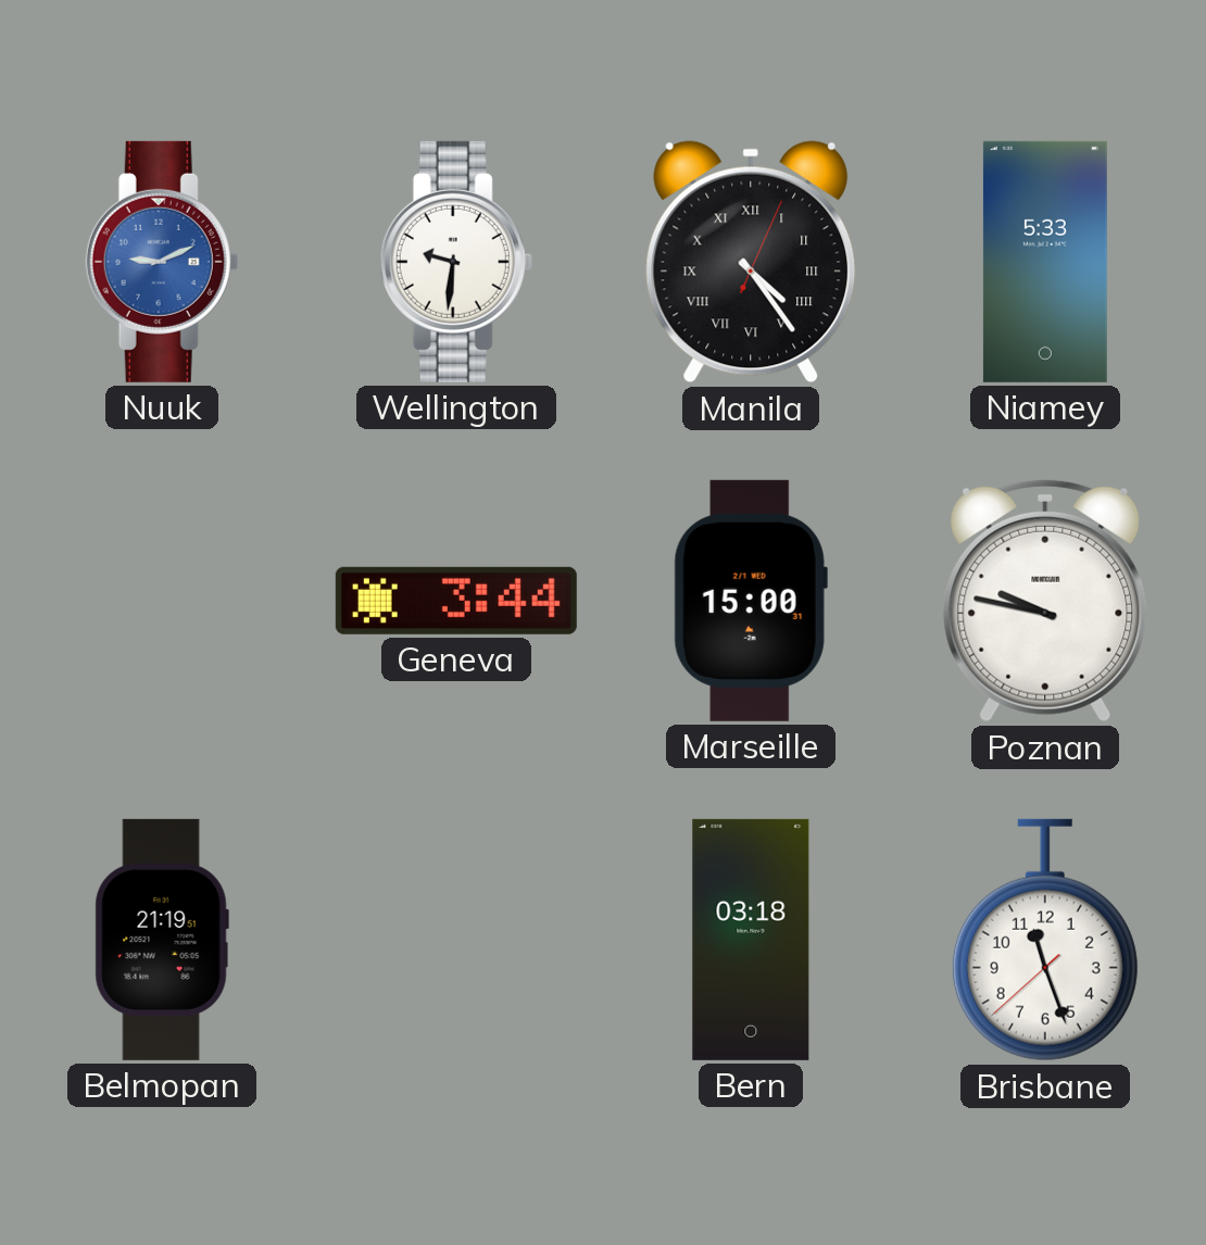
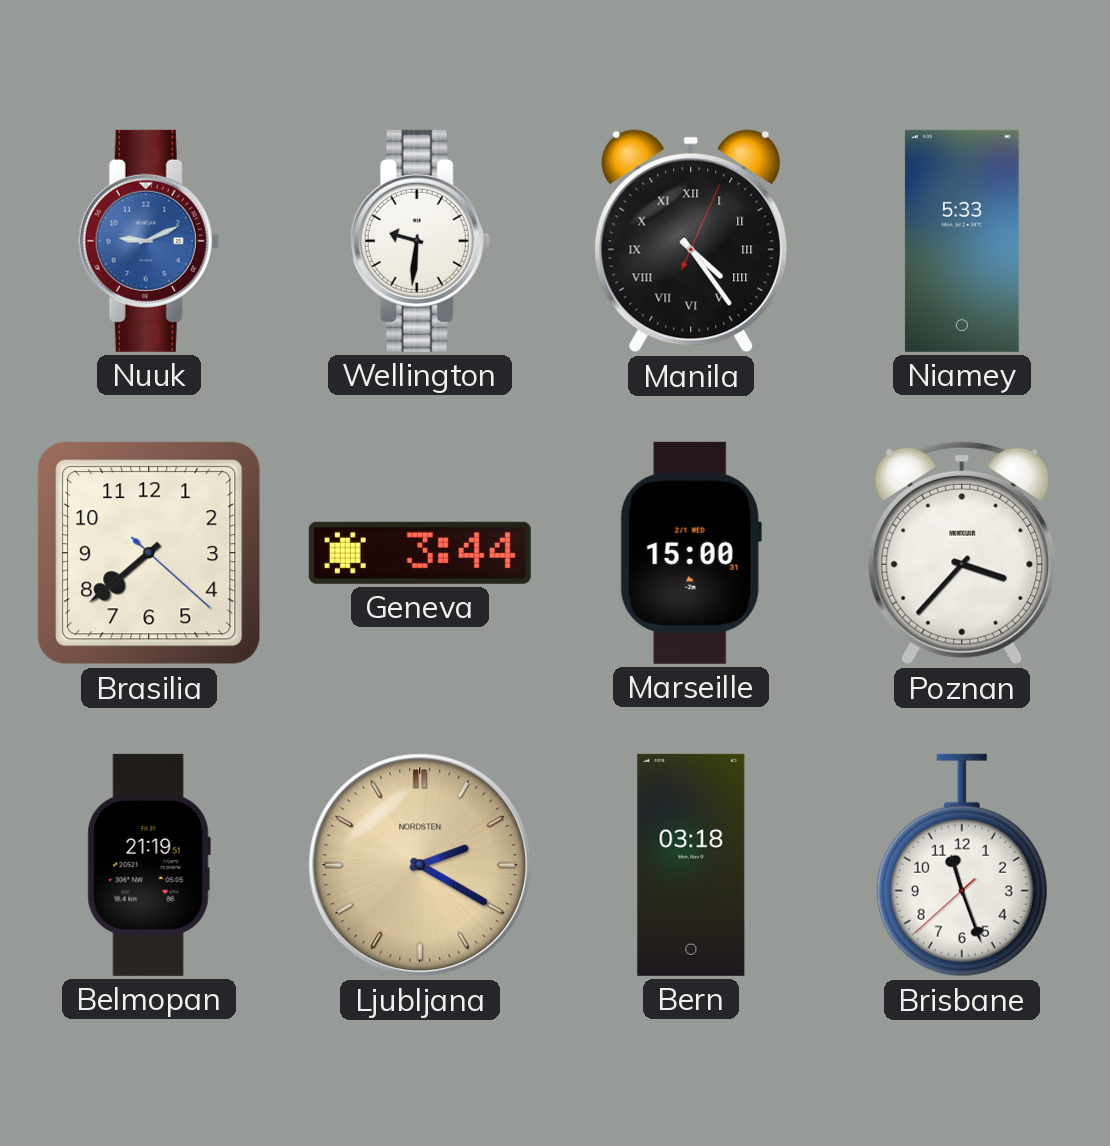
Brasilia: none -> 7:38 (149, 553)
Poznan: 9:47 -> 3:37 (962, 553)
Ljubljana: none -> 2:20 (420, 865)
